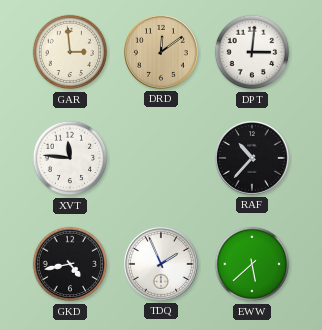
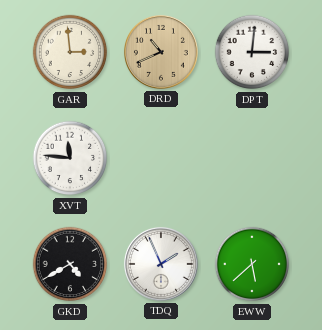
DRD: 12:09 -> 10:41 (161, 52)
RAF: 10:37 -> none (252, 158)
GKD: 4:43 -> 4:40 (70, 264)
